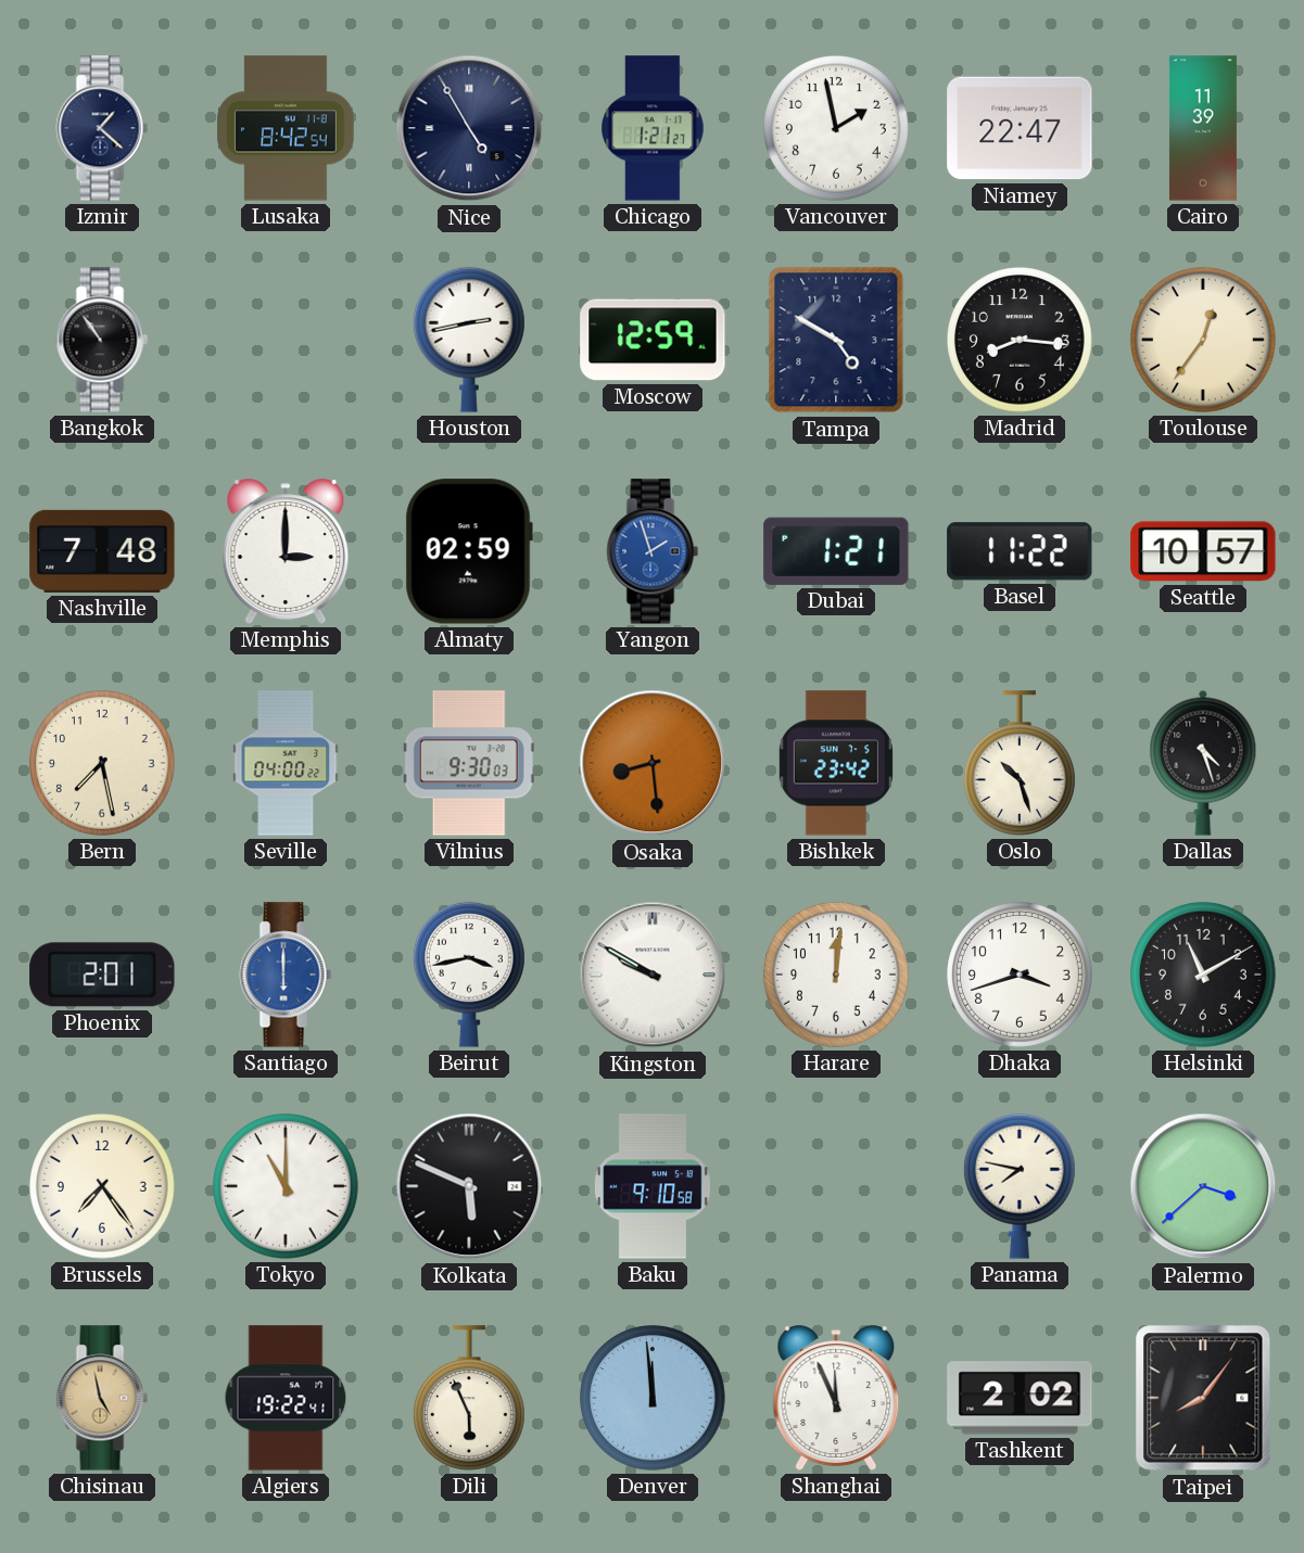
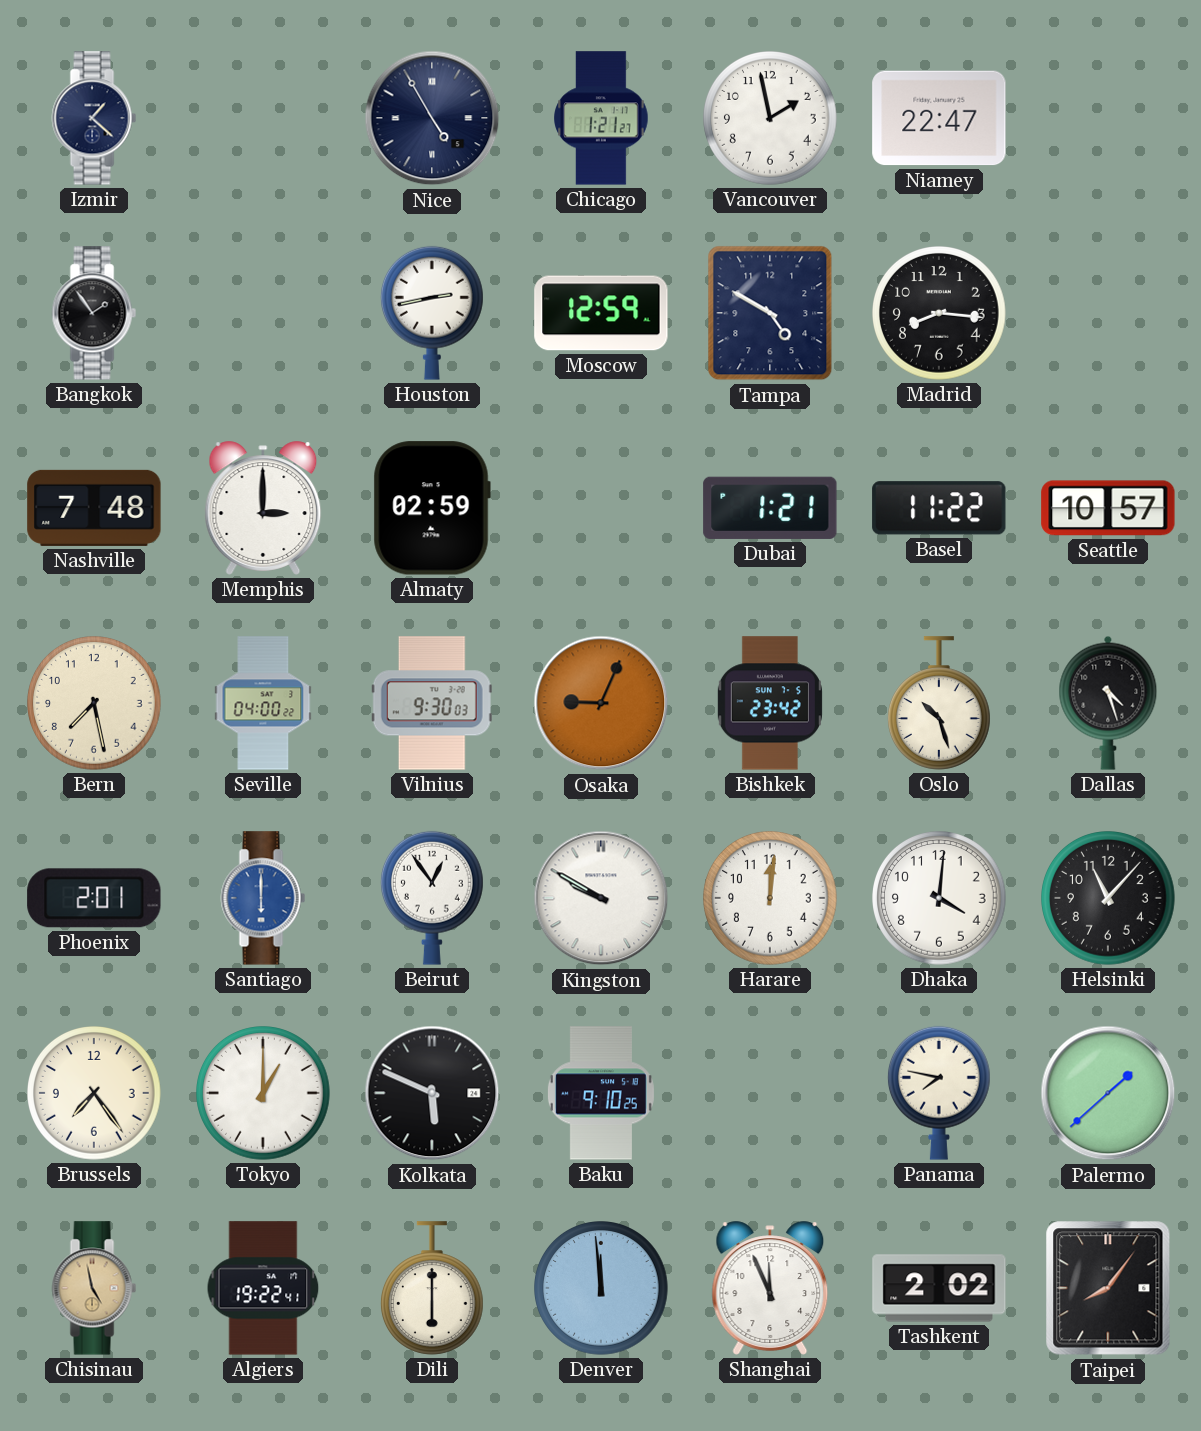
Lusaka: 8:42 -> none (287, 128)
Cairo: 11:39 -> none (1203, 128)
Bangkok: 10:54 -> 1:54 (94, 313)
Toulouse: 12:36 -> none (1203, 340)
Yangon: 1:57 -> none (653, 551)
Osaka: 8:29 -> 9:04 (601, 703)
Beirut: 3:43 -> 12:54 (432, 898)
Dhaka: 3:42 -> 4:01 (939, 898)
Helsinki: 11:10 -> 11:07 (1108, 898)
Tokyo: 11:00 -> 1:00 (263, 1093)
Baku: 9:10:58 -> 9:10:25 (601, 1093)
Palermo: 3:38 -> 1:38 (1108, 1093)
Dili: 5:56 -> 6:00 (432, 1288)
